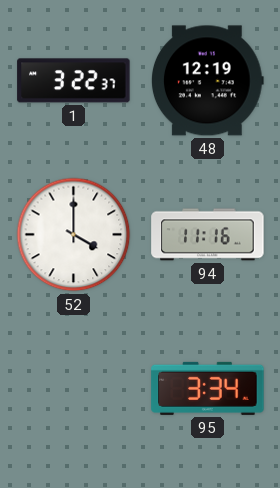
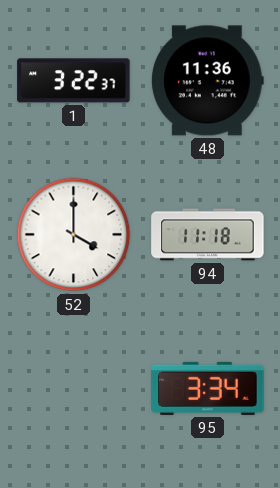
48: 12:19 -> 11:36 (207, 81)
94: 11:16 -> 11:18 (208, 235)
